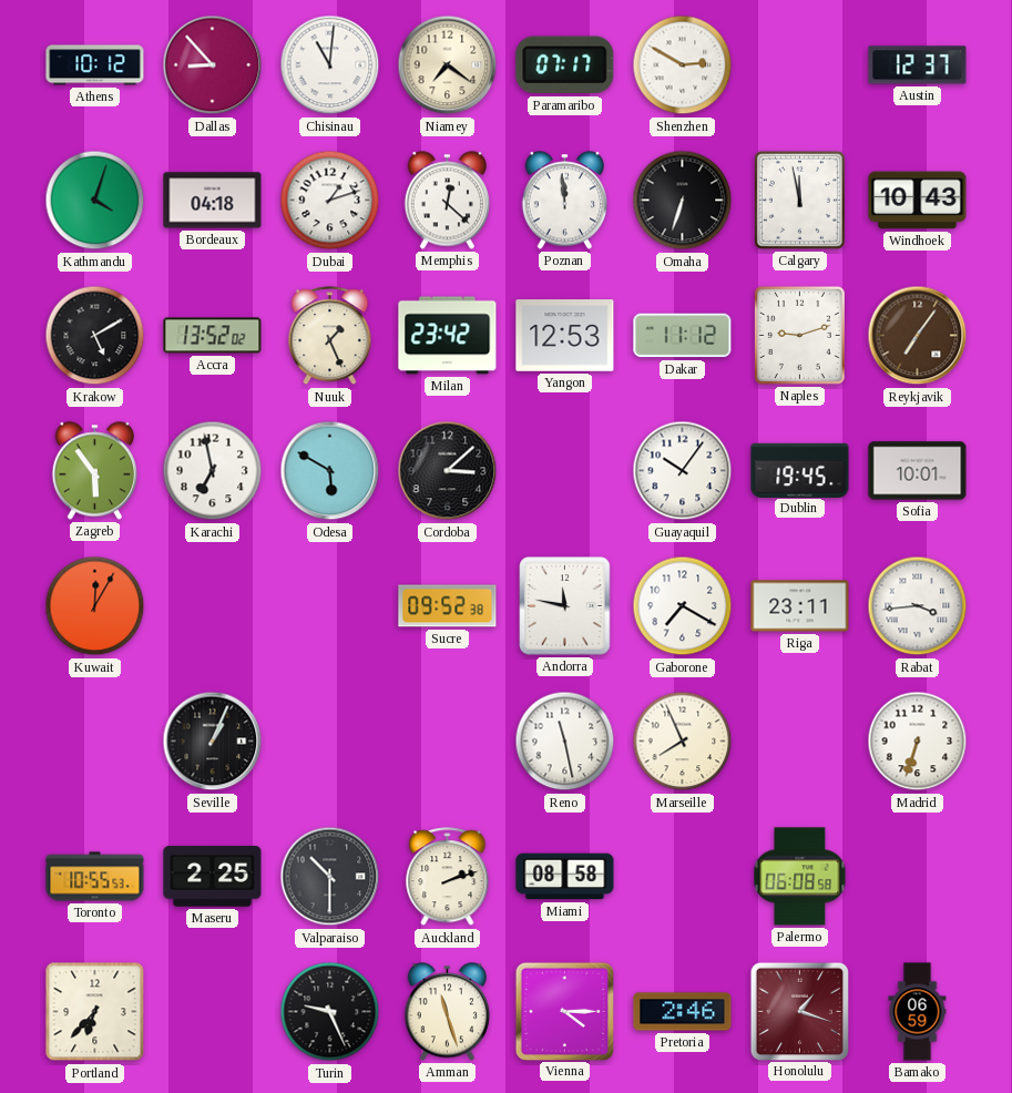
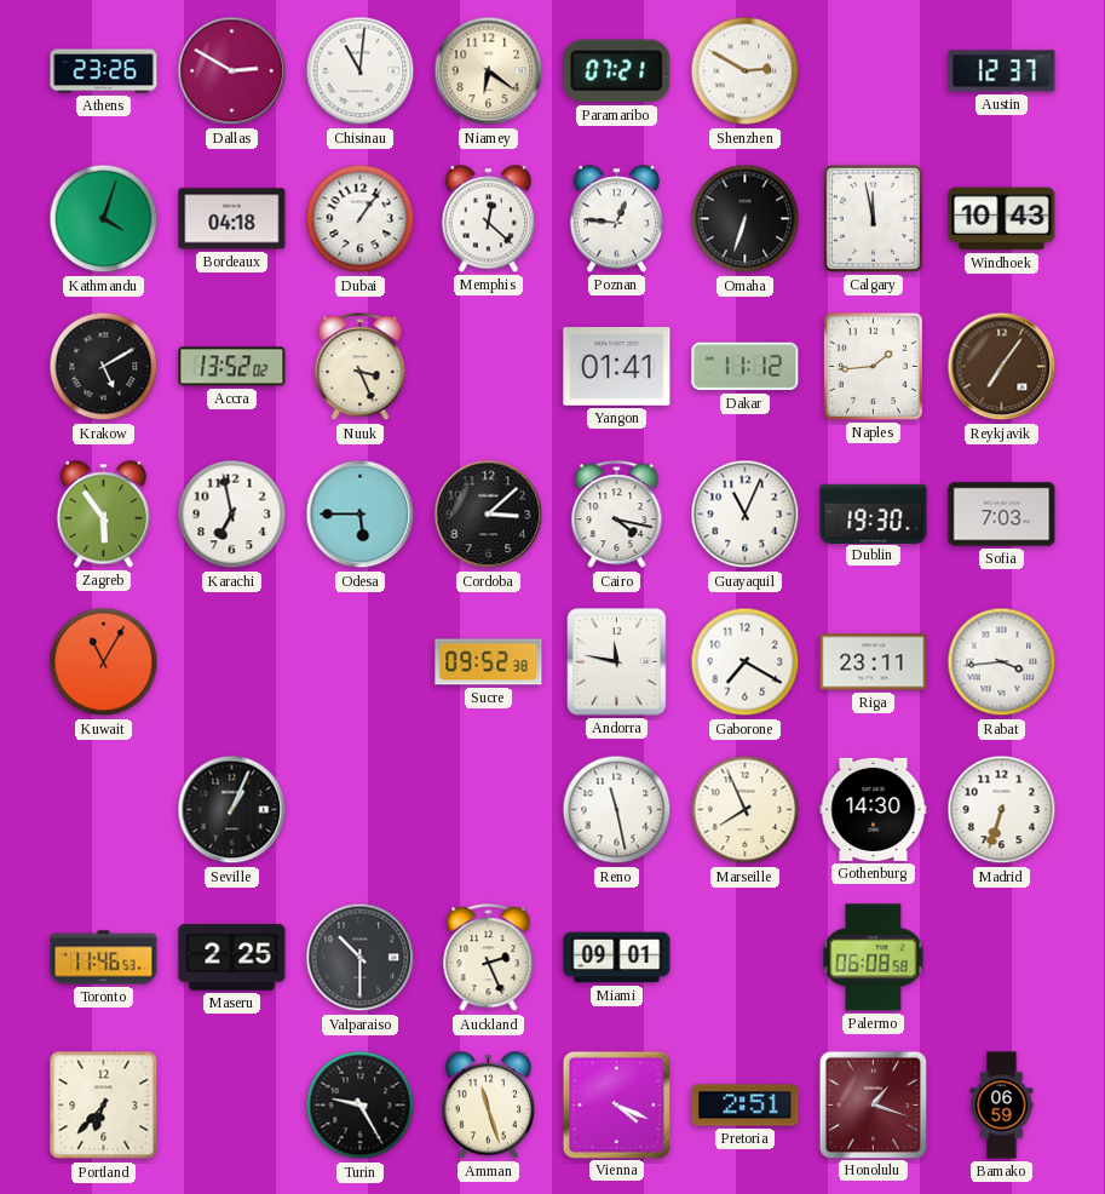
Athens: 10:12 -> 23:26 (104, 71)
Dallas: 8:53 -> 2:50 (232, 71)
Niamey: 7:21 -> 6:21 (489, 71)
Paramaribo: 07:17 -> 07:21 (617, 71)
Dubai: 1:12 -> 1:06 (361, 219)
Poznan: 11:59 -> 12:46 (616, 219)
Nuuk: 1:26 -> 3:26 (361, 367)
Milan: 23:42 -> none (448, 336)
Yangon: 12:53 -> 01:41 (617, 367)
Naples: 9:12 -> 1:44 (873, 366)
Odesa: 5:50 -> 5:45 (361, 515)
Cairo: none -> 4:17 (617, 515)
Guayaquil: 10:06 -> 11:04 (746, 515)
Dublin: 19:45 -> 19:30 (874, 513)
Sofia: 10:01 -> 7:03 (1002, 515)
Kuwait: 12:05 -> 11:05 (104, 662)
Gothenburg: none -> 14:30 (874, 809)
Toronto: 10:55 -> 11:46 (104, 958)
Auckland: 2:12 -> 2:26 (489, 958)
Miami: 08:58 -> 09:01 (617, 958)
Turin: 9:26 -> 9:25 (361, 1106)
Vienna: 4:15 -> 4:19 (616, 1104)
Pretoria: 2:46 -> 2:51 (746, 1106)
